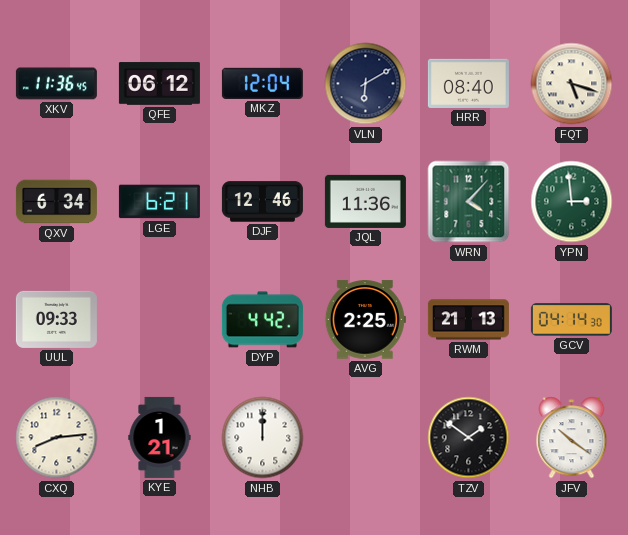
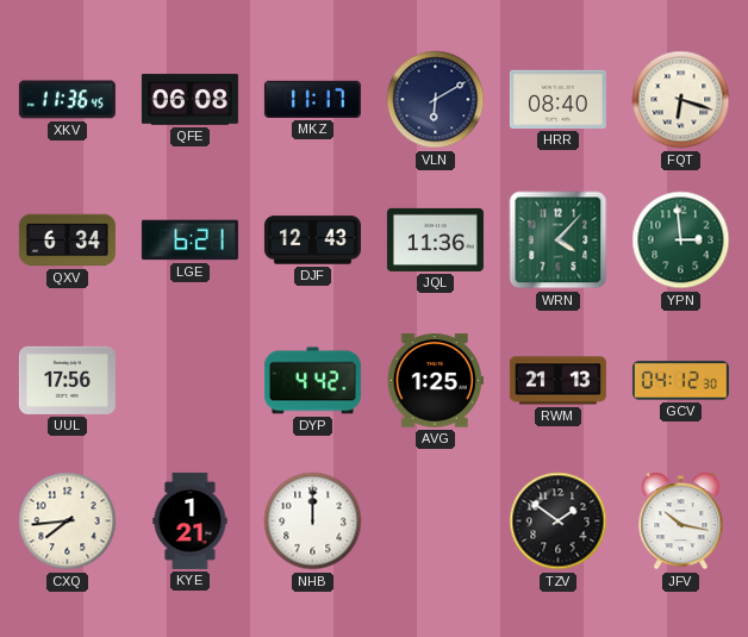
QFE: 06:12 -> 06:08 (189, 100)
MKZ: 12:04 -> 11:17 (312, 99)
FQT: 5:18 -> 6:18 (681, 100)
DJF: 12:46 -> 12:43 (312, 241)
UUL: 09:33 -> 17:56 (67, 380)
AVG: 2:25 -> 1:25 (435, 381)
GCV: 04:14 -> 04:12 (680, 381)
CXQ: 8:14 -> 7:44 (68, 522)
JFV: 10:21 -> 10:17 (681, 522)
